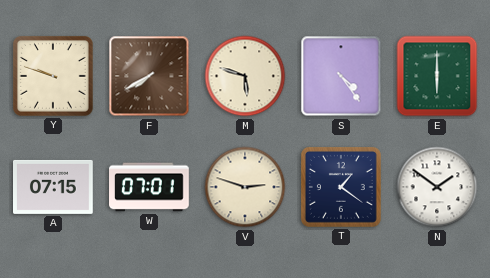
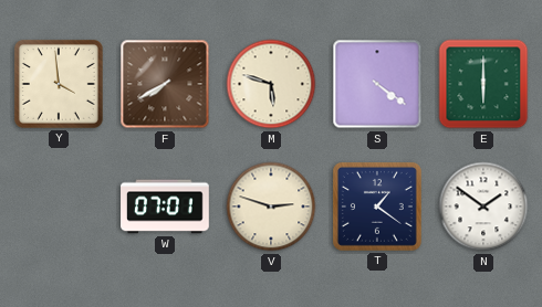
Y: 9:48 -> 3:59 (59, 84)
S: 4:24 -> 4:21 (377, 84)
A: 07:15 -> none (53, 187)
